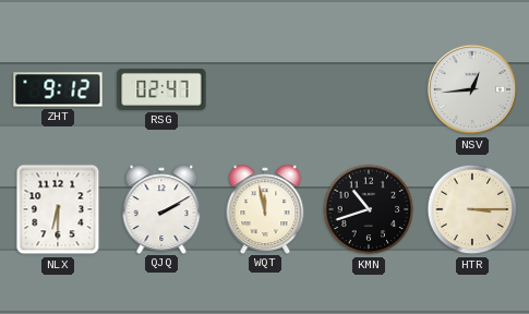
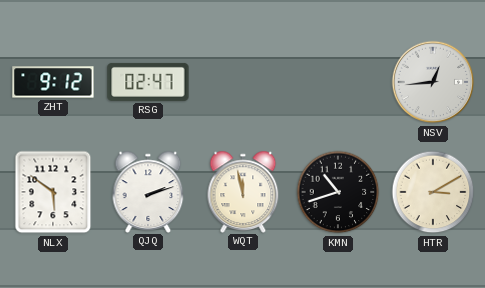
NLX: 6:30 -> 5:51 (53, 192)
QJQ: 2:10 -> 2:12 (148, 191)
HTR: 3:15 -> 3:10 (433, 192)
